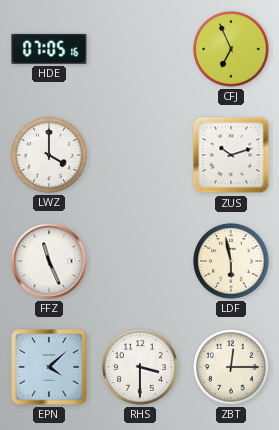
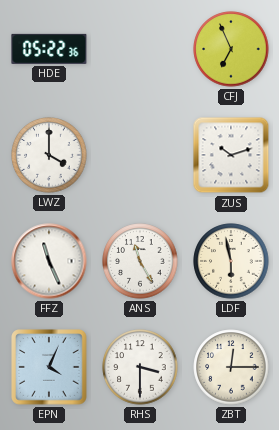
HDE: 07:05 -> 05:22 (49, 49)
ANS: none -> 11:25 (140, 261)
EPN: 4:08 -> 4:04 (49, 367)
